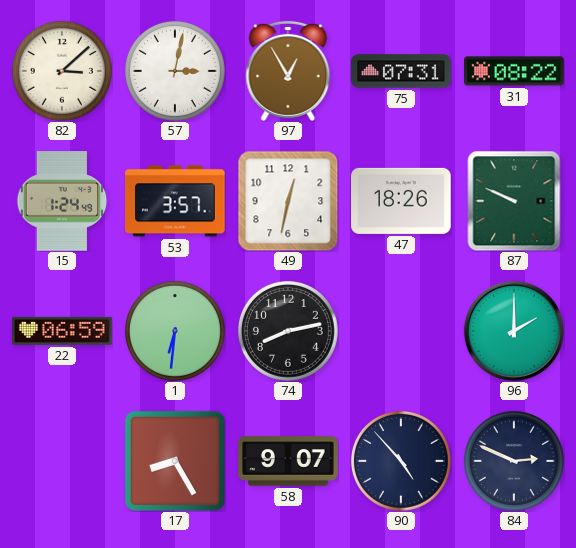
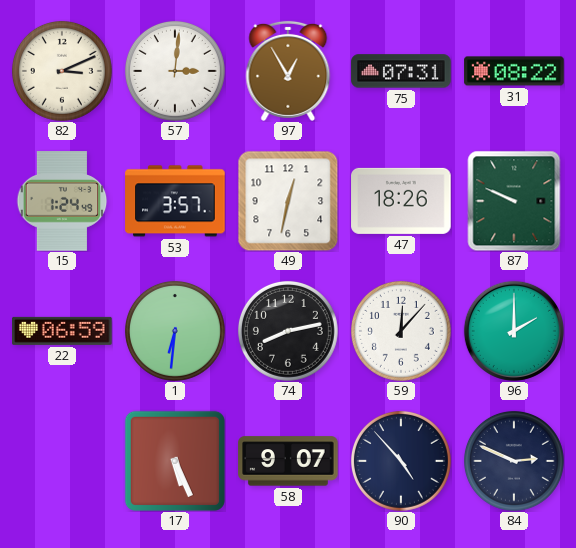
82: 3:08 -> 3:11 (62, 71)
57: 3:02 -> 3:01 (175, 71)
59: none -> 12:07 (401, 331)
17: 8:25 -> 5:26 (175, 461)
